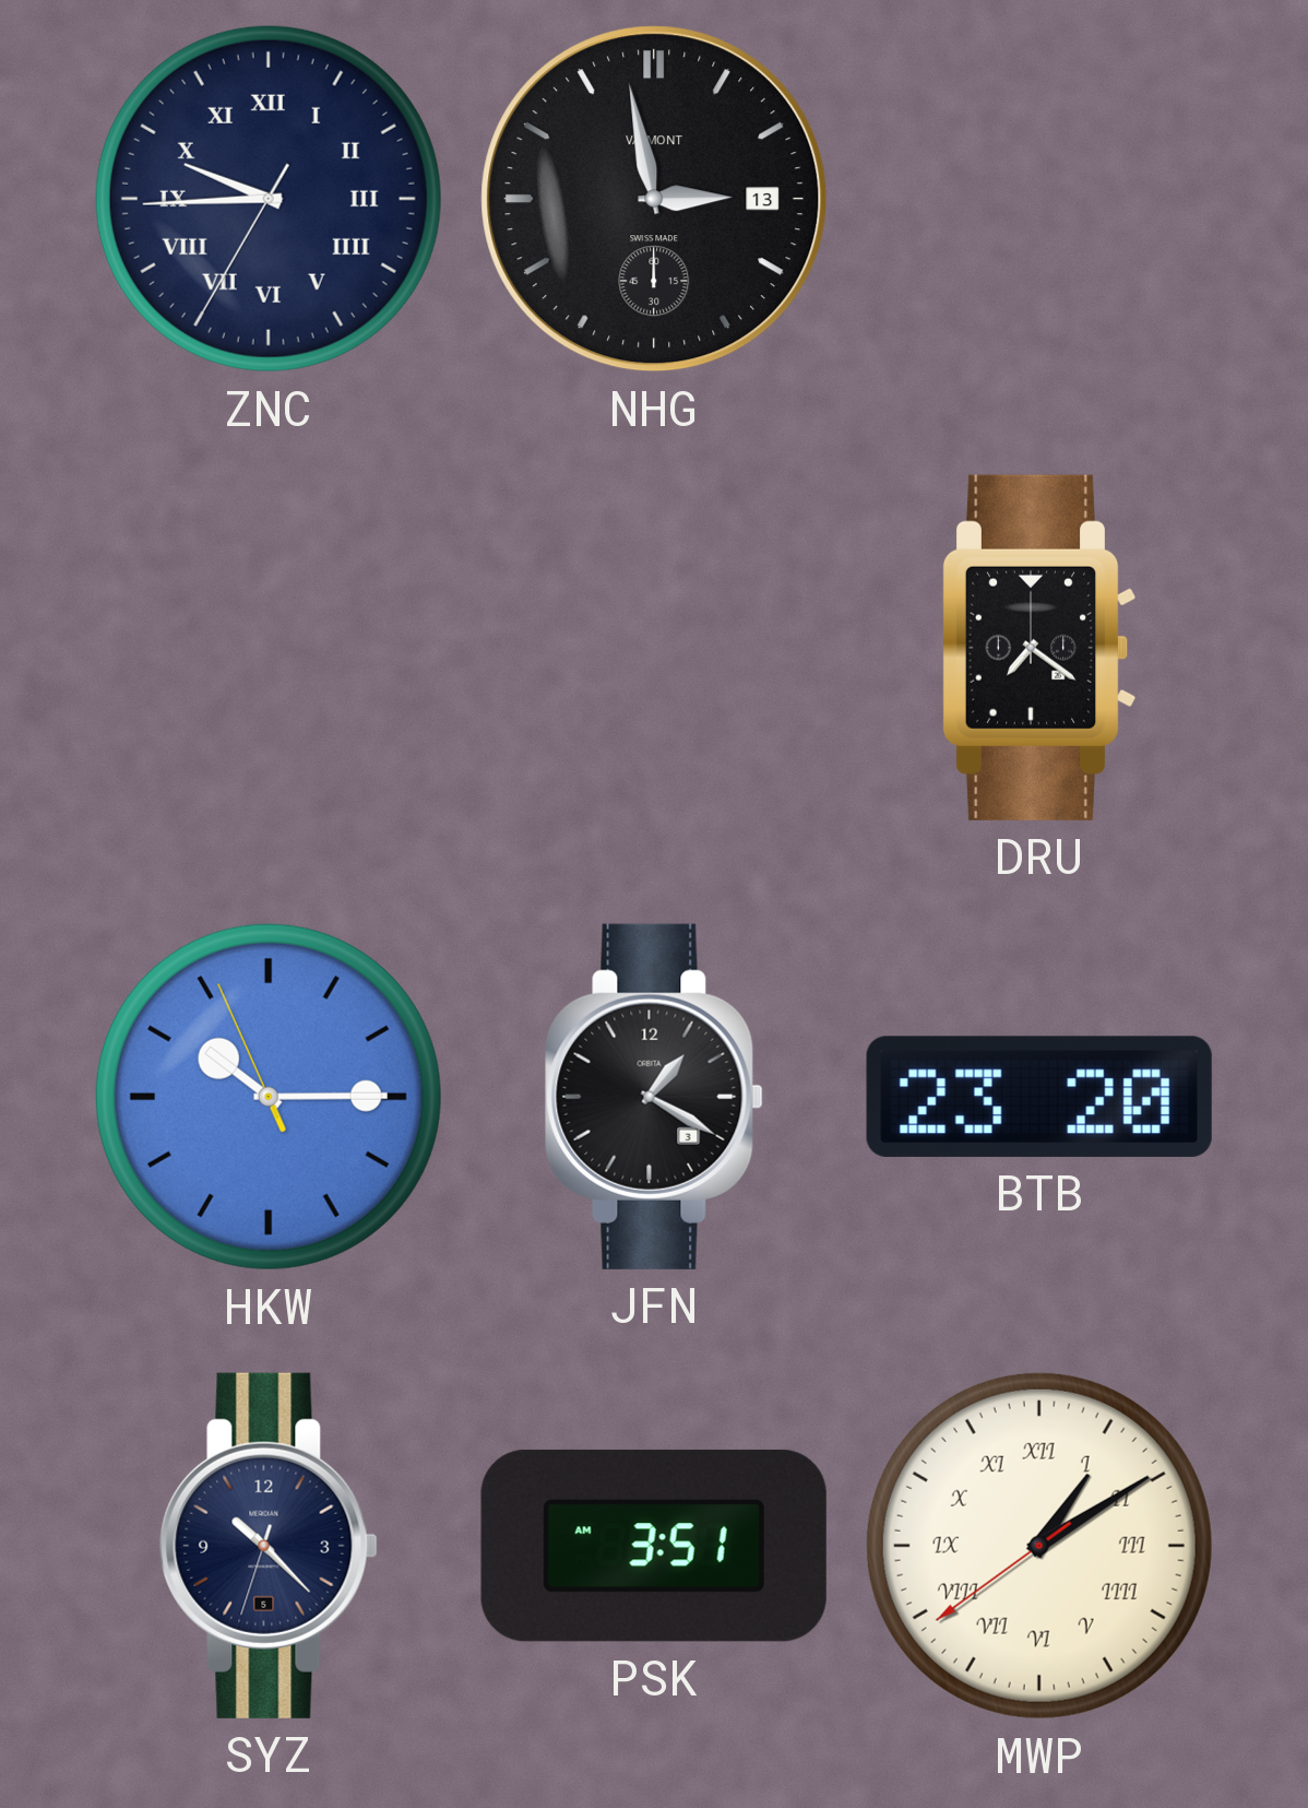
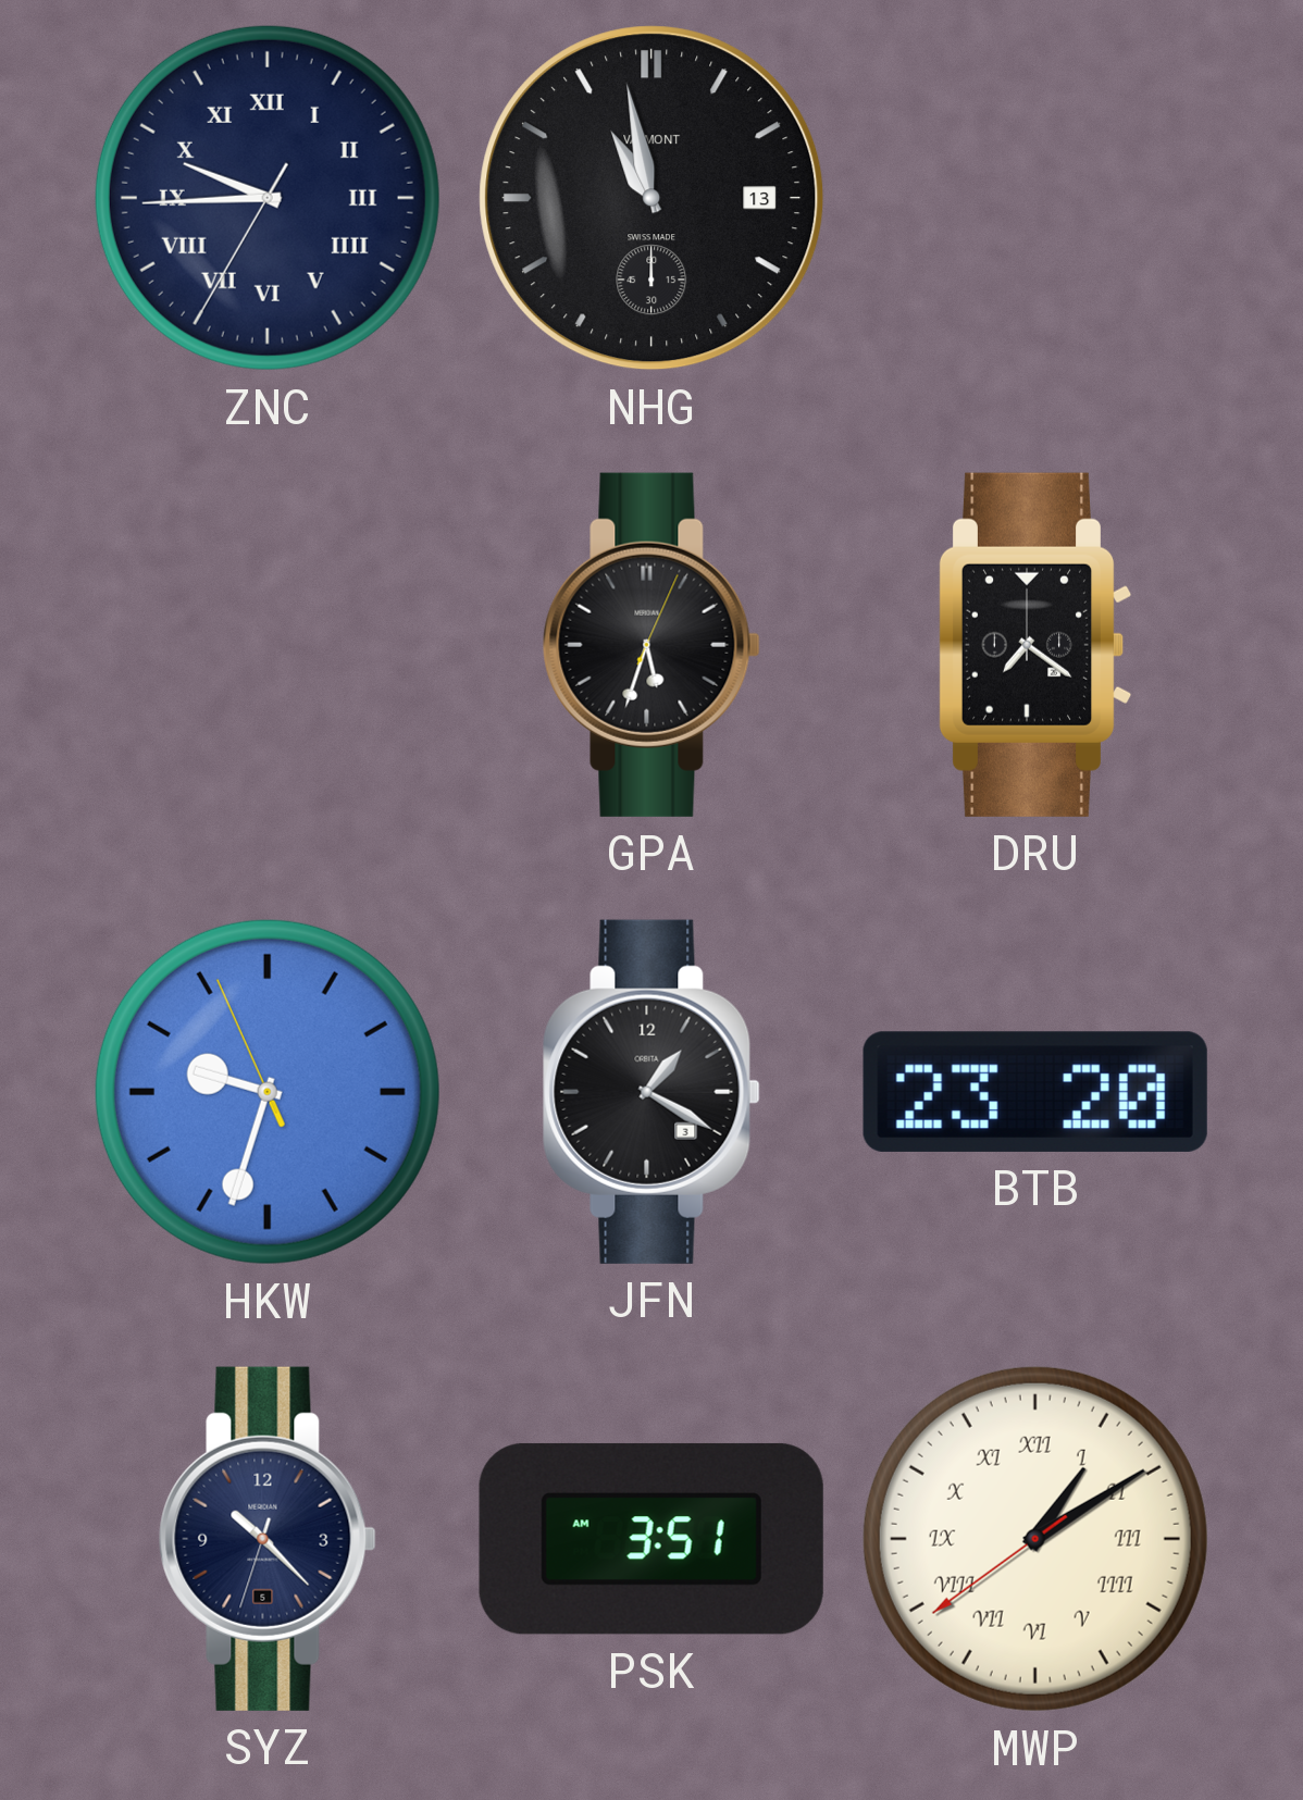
NHG: 2:58 -> 10:58 (651, 198)
GPA: none -> 5:33 (651, 645)
HKW: 10:14 -> 9:32 (268, 1092)
